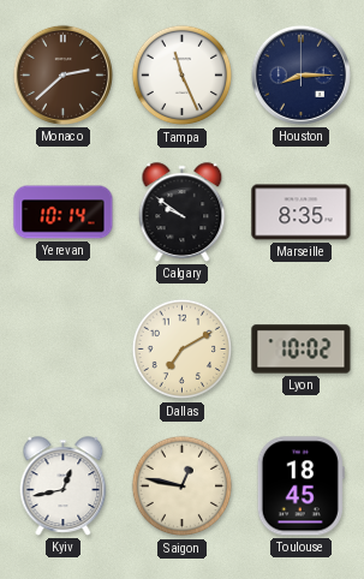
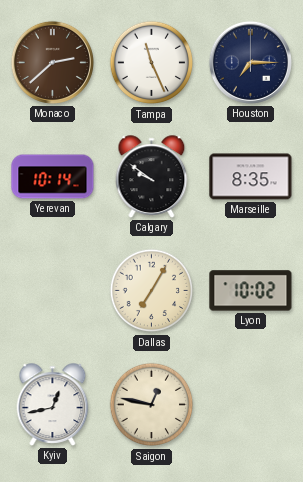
Houston: 8:15 -> 7:15 (250, 62)
Dallas: 7:10 -> 7:05 (152, 291)
Toulouse: 18:45 -> none (300, 487)
